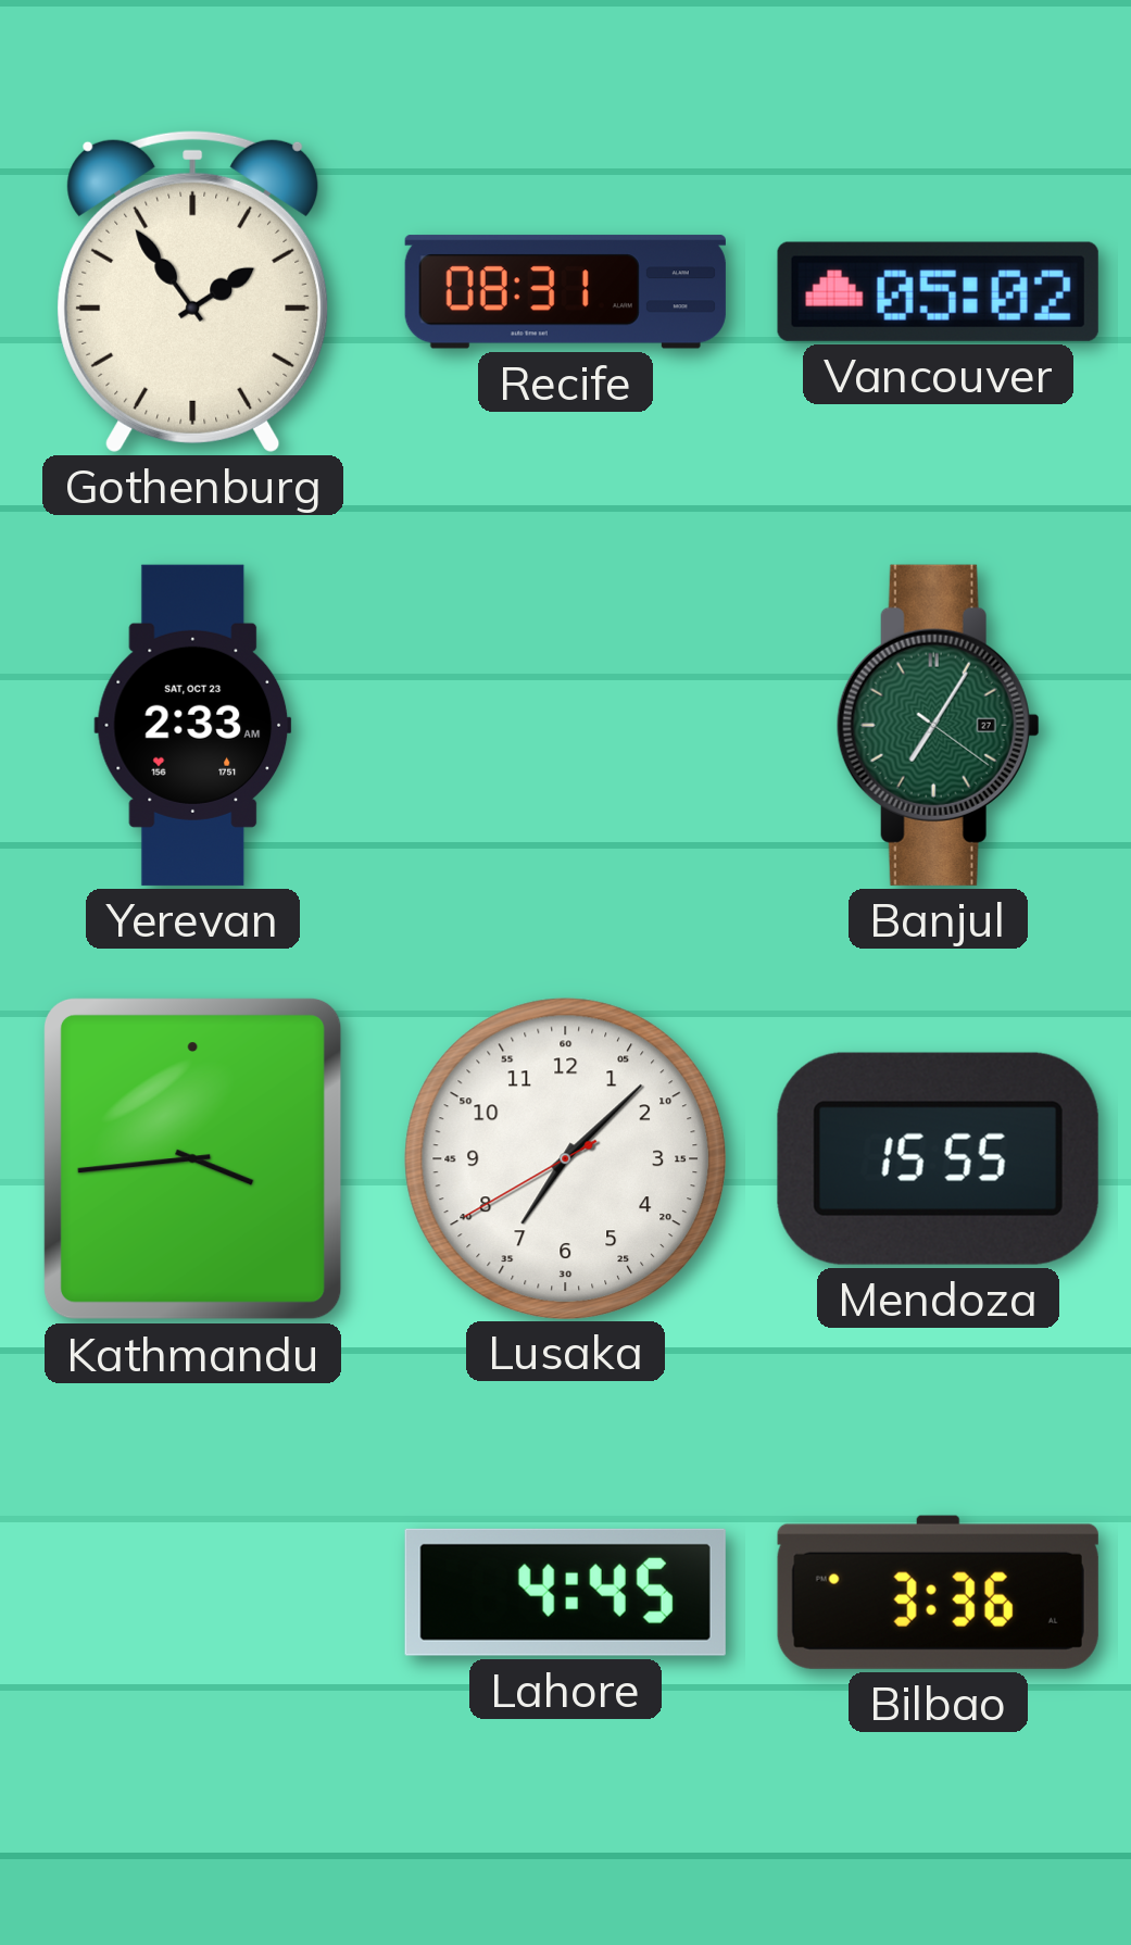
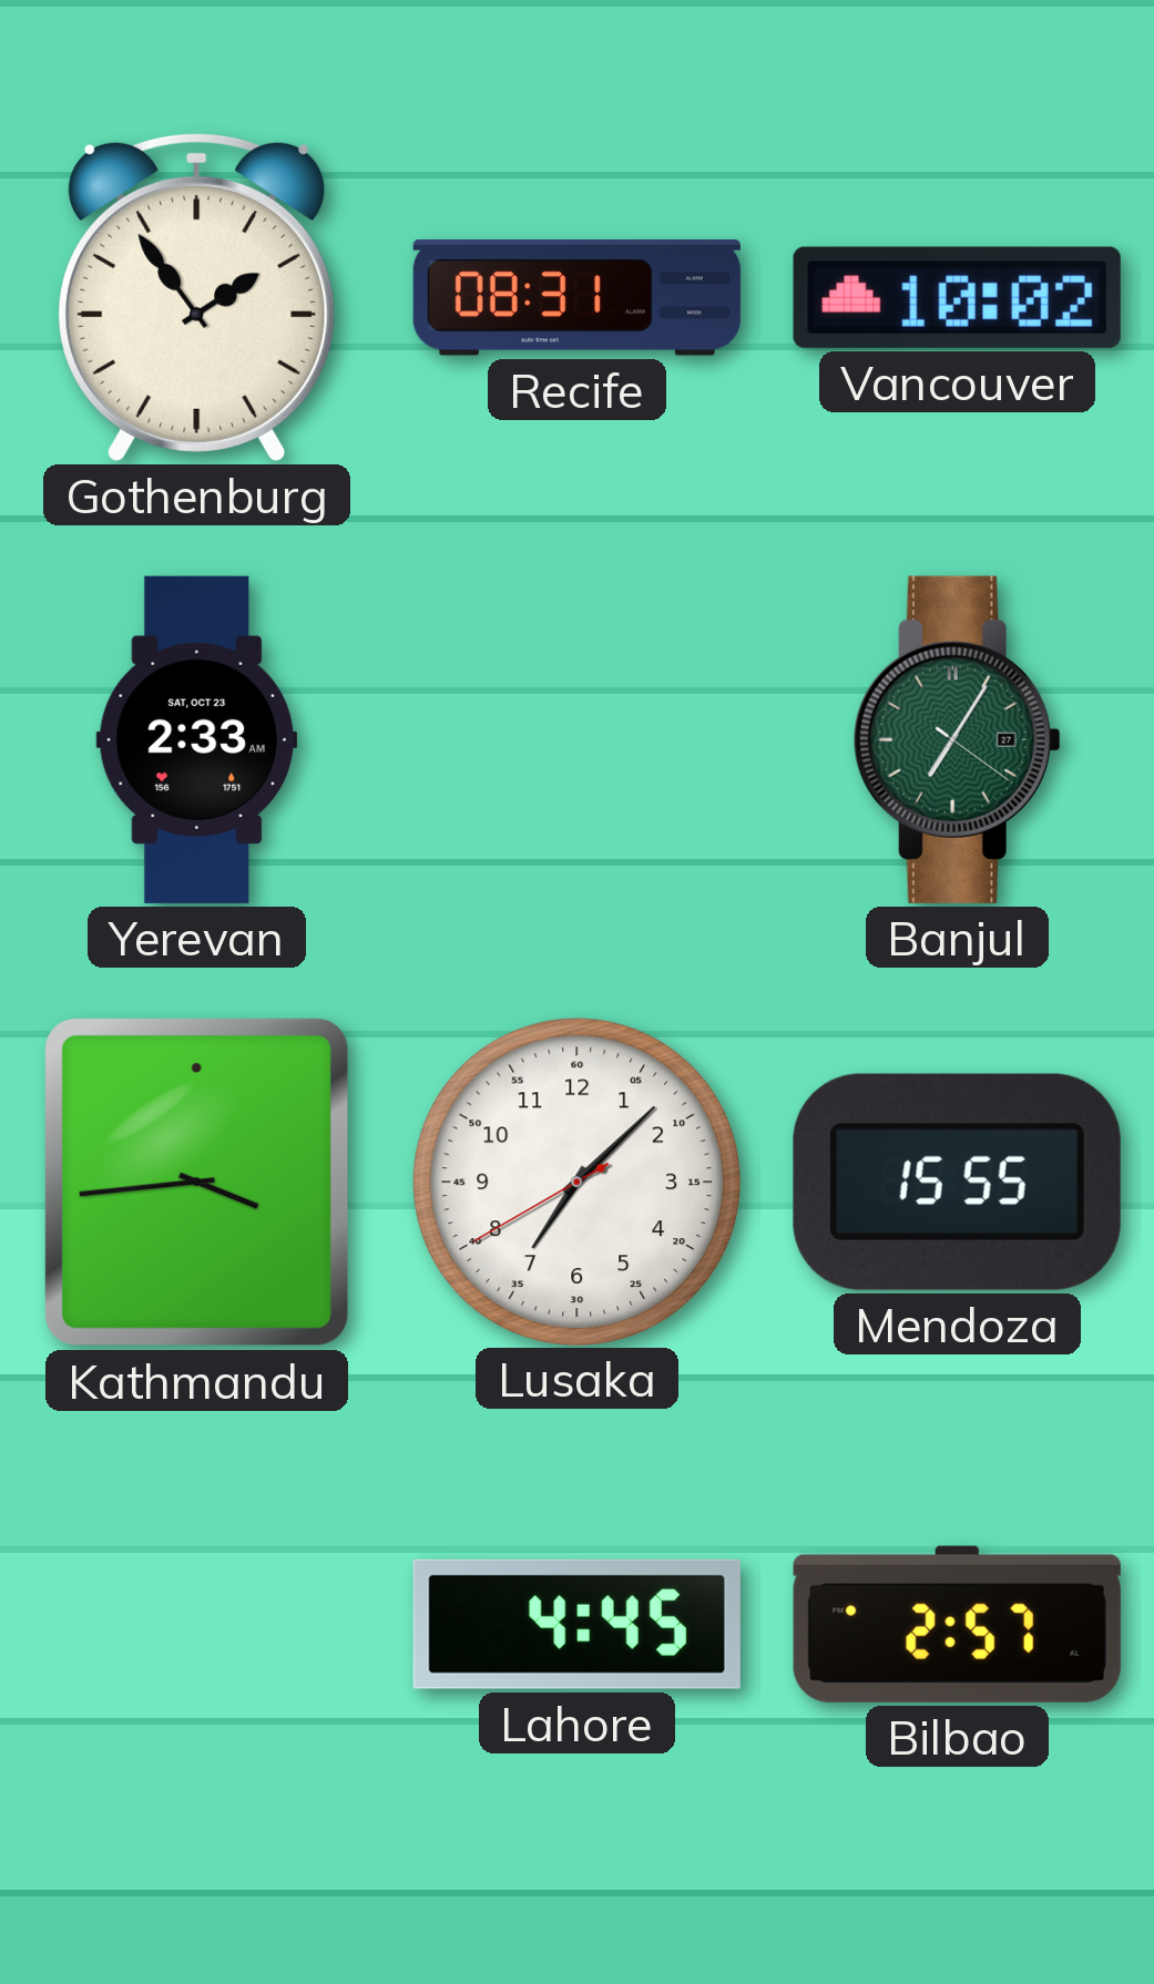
Vancouver: 05:02 -> 10:02 (957, 297)
Bilbao: 3:36 -> 2:57 (957, 1624)
